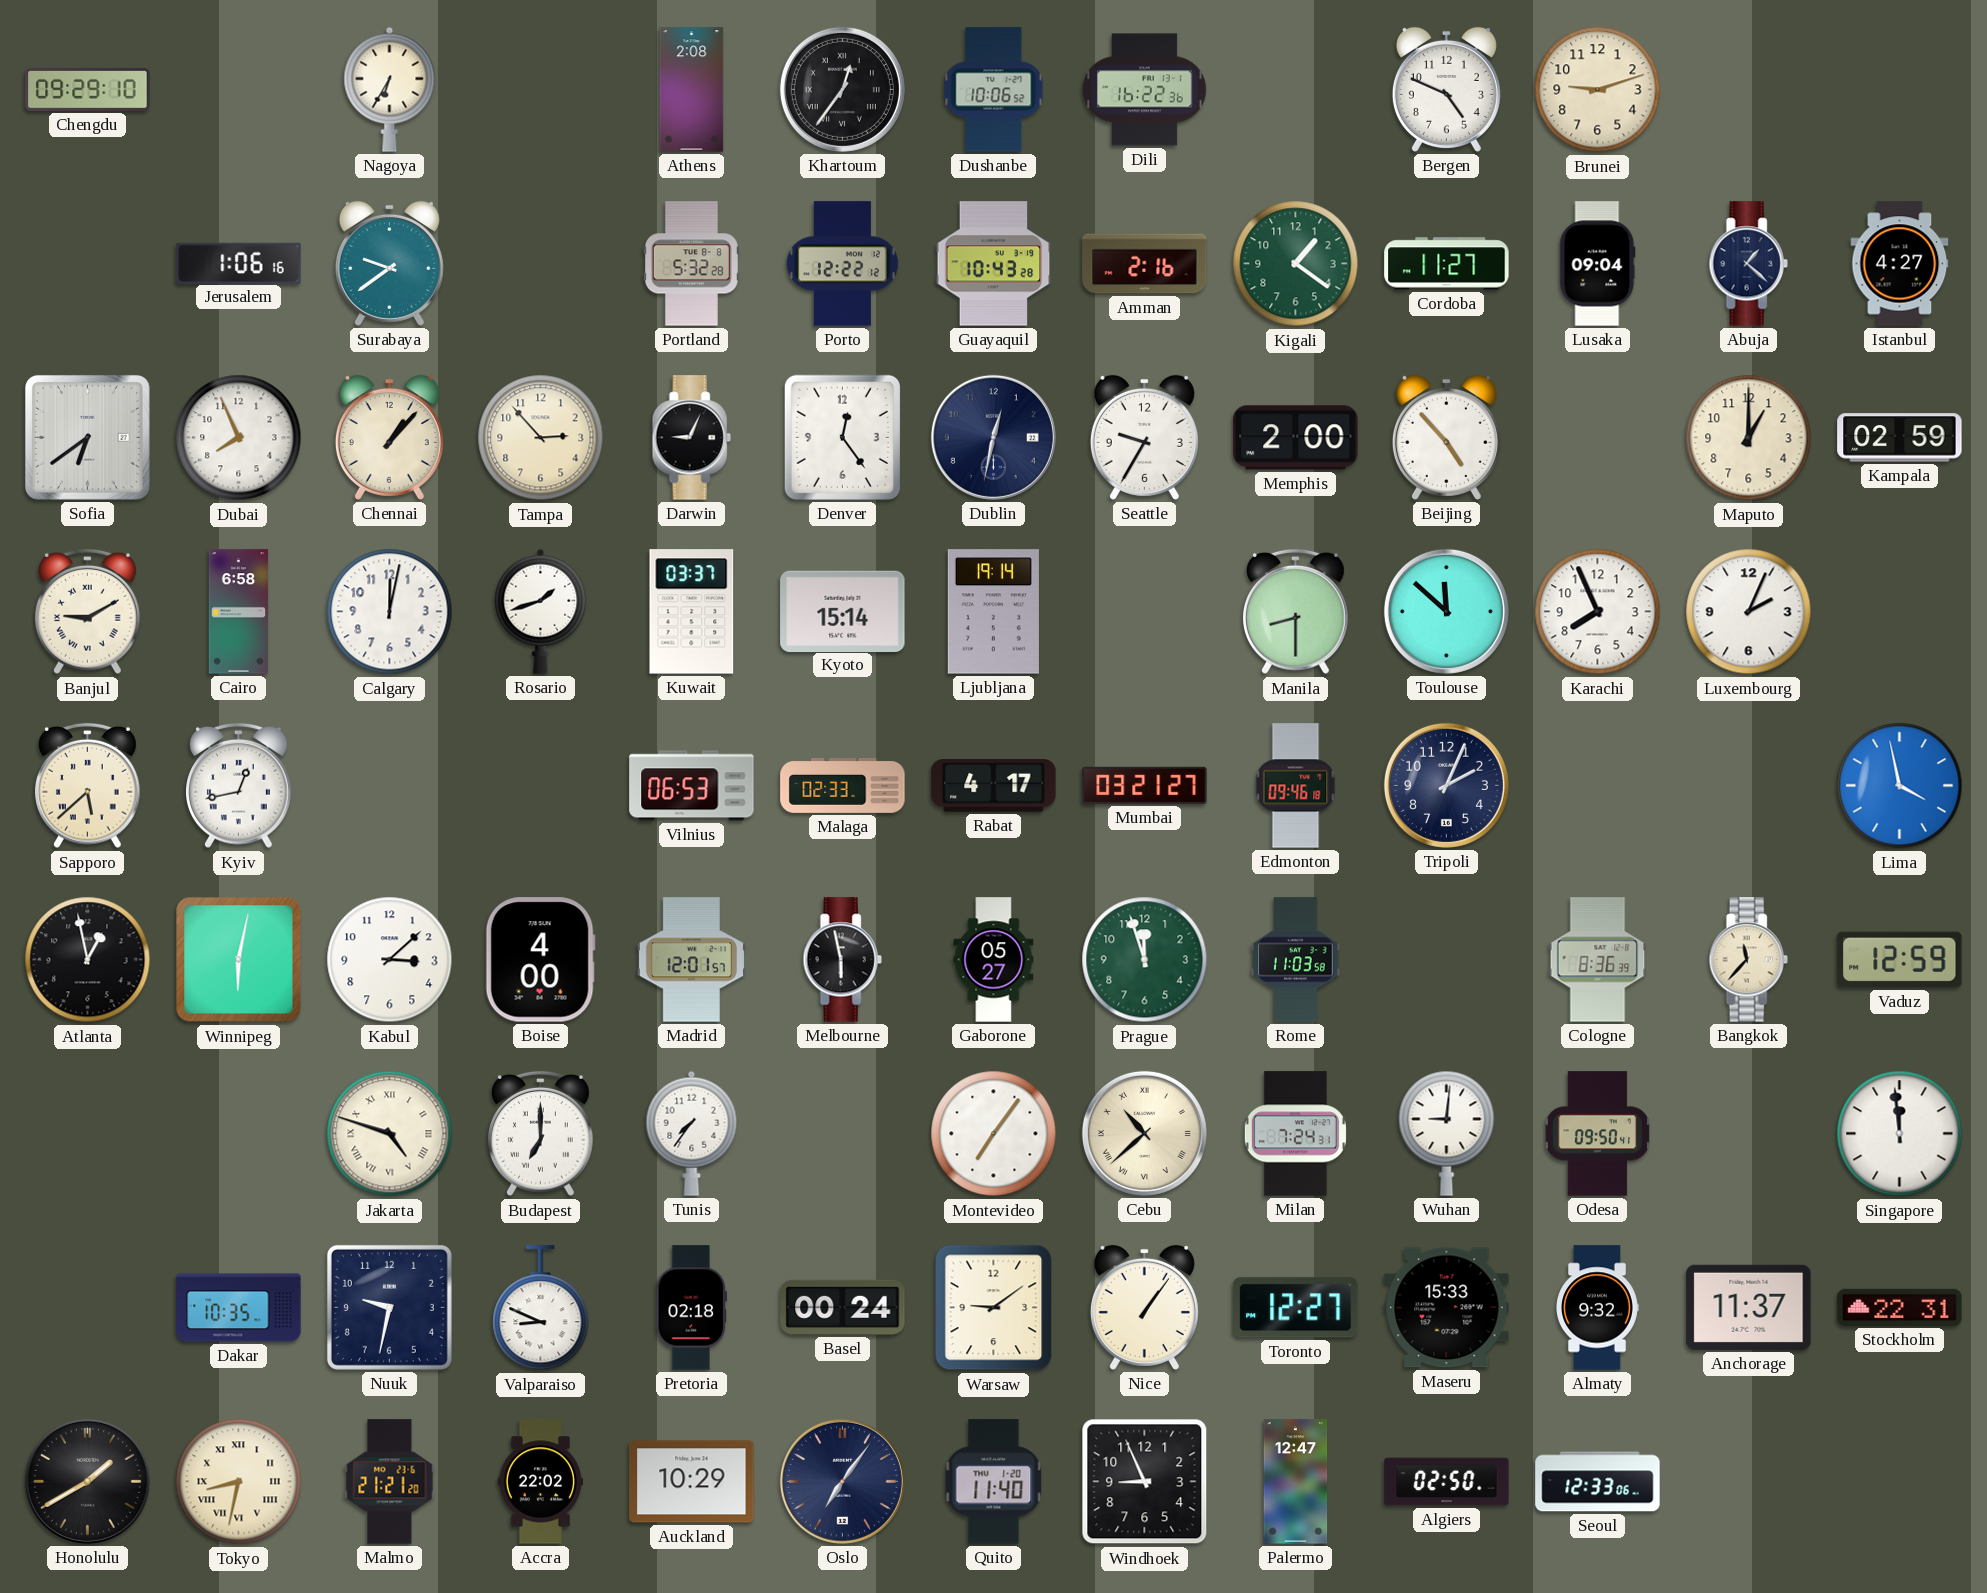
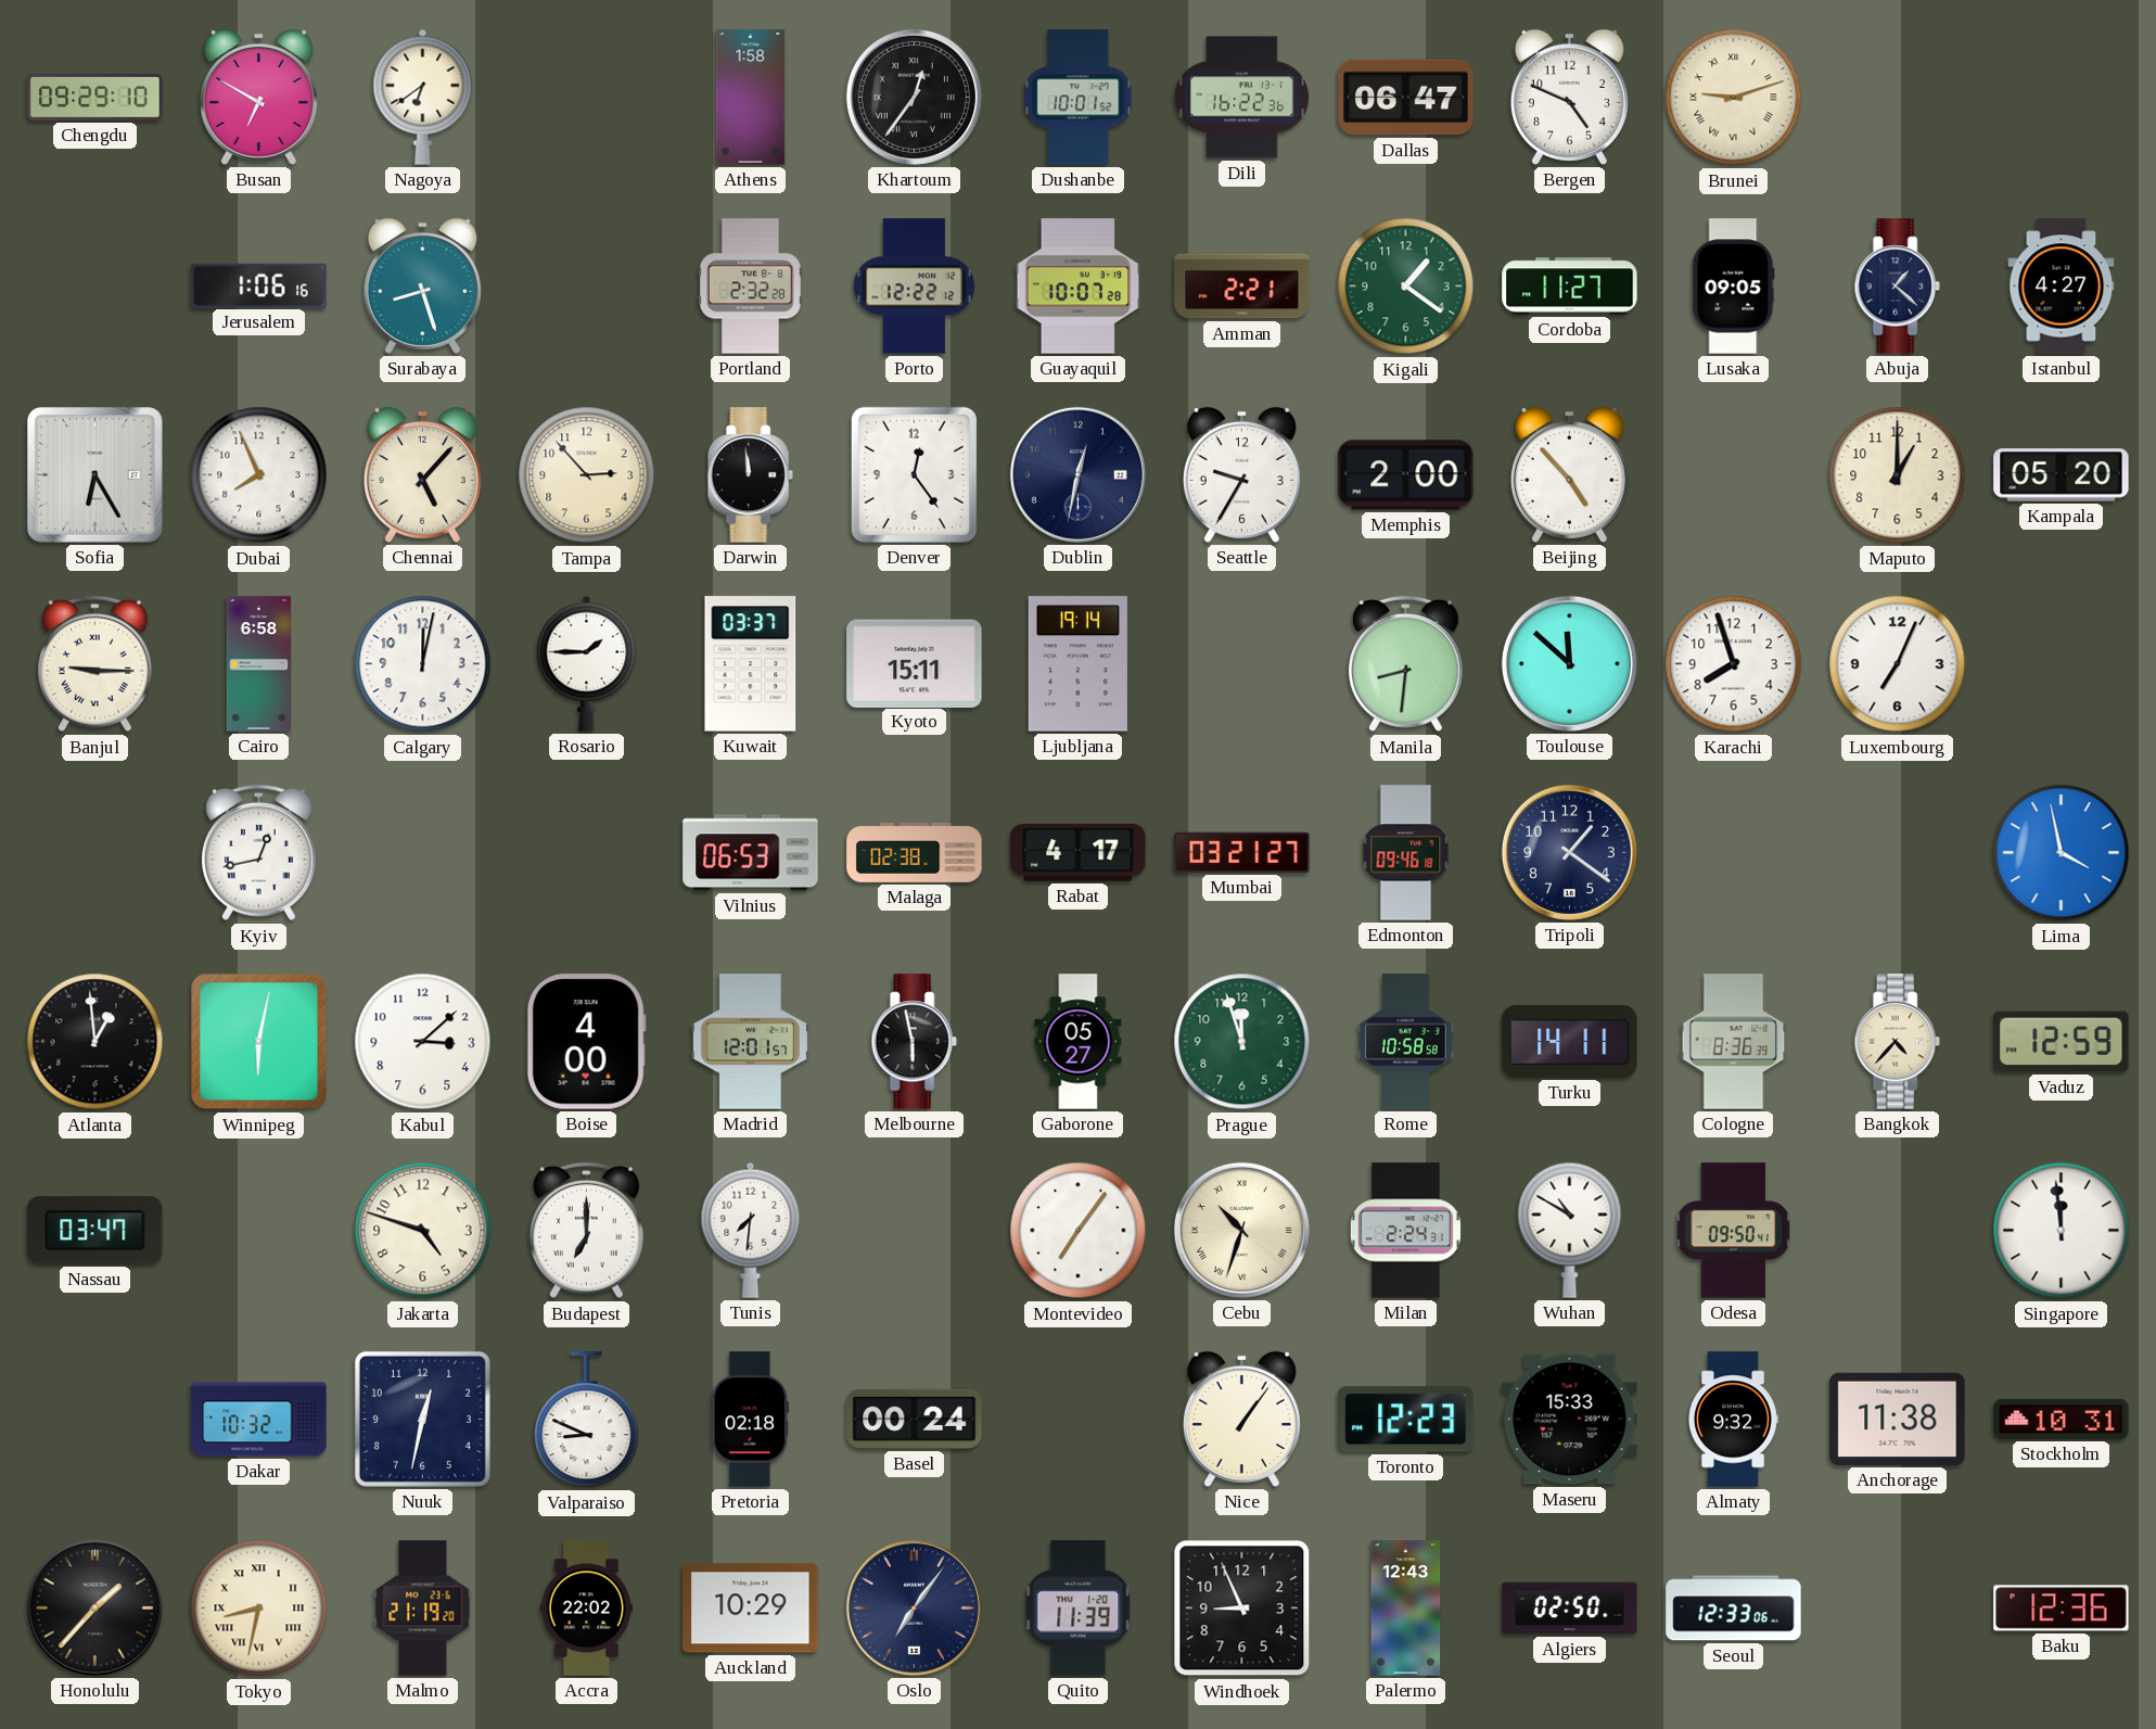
Busan: none -> 6:50 (258, 97)
Nagoya: 6:35 -> 6:39 (423, 97)
Athens: 2:08 -> 1:58 (751, 98)
Dushanbe: 10:06 -> 10:01 (1079, 98)
Dallas: none -> 06:47 (1406, 98)
Brunei numerals: Arabic -> Roman (1734, 98)
Surabaya: 9:39 -> 8:27 (422, 285)
Portland: 5:32 -> 2:32 (750, 287)
Guayaquil: 10:43 -> 10:07 (1079, 287)
Amman: 2:16 -> 2:21 (1242, 287)
Lusaka: 09:04 -> 09:05 (1734, 287)
Sofia: 6:39 -> 6:25 (94, 474)
Chennai: 1:07 -> 5:07 (422, 474)
Darwin: 9:04 -> 11:59 (750, 475)
Kampala: 02:59 -> 05:20 (2062, 475)
Banjul: 9:10 -> 9:15 (95, 664)
Rosario: 1:42 -> 1:45 (587, 663)
Kyoto: 15:14 -> 15:11 (915, 663)
Manila: 8:30 -> 8:31 (1406, 664)
Karachi: 7:56 -> 7:57 (1734, 664)
Luxembourg: 2:04 -> 7:04 (1898, 664)
Sapporo: 5:38 -> none (88, 786)
Malaga: 02:33 -> 02:38 (915, 852)
Tripoli: 2:04 -> 1:21 (1569, 852)
Atlanta: 12:58 -> 12:59 (95, 1042)
Rome: 11:03 -> 10:58 (1406, 1042)
Turku: none -> 14:11 (1570, 1042)
Bangkok: 11:37 -> 4:37 (1897, 1042)
Nassau: none -> 03:47 (95, 1231)
Jakarta numerals: Roman -> Arabic (423, 1231)
Tunis: 7:36 -> 7:31 (751, 1230)
Cebu: 10:38 -> 10:33 (1241, 1230)
Milan: 7:24 -> 2:24 (1405, 1231)
Wuhan: 9:01 -> 10:50 (1570, 1230)
Dakar: 10:35 -> 10:32 (259, 1420)
Nuuk: 9:32 -> 12:32 (422, 1419)
Warsaw: 9:09 -> none (994, 1308)
Toronto: 12:27 -> 12:23 (1406, 1420)
Anchorage: 11:37 -> 11:38 (1898, 1419)
Stockholm: 22:31 -> 10:31 (2062, 1419)
Honolulu: 1:40 -> 1:37 (94, 1607)
Malmo: 21:21 -> 21:19 (423, 1609)
Quito: 11:40 -> 11:39 (1079, 1609)
Palermo: 12:47 -> 12:43 (1406, 1609)
Baku: none -> 12:36 (2062, 1609)
